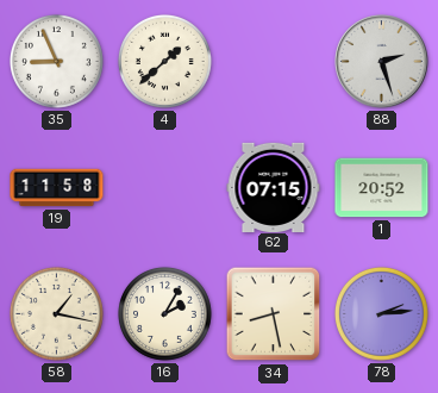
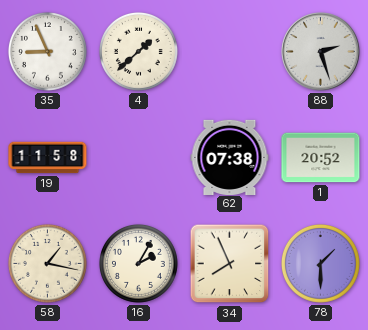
62: 07:15 -> 07:38 (230, 157)
34: 8:28 -> 7:56 (230, 264)
78: 2:14 -> 1:30 (320, 263)
